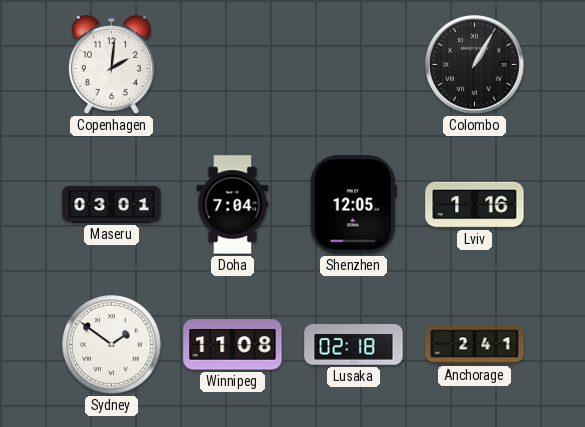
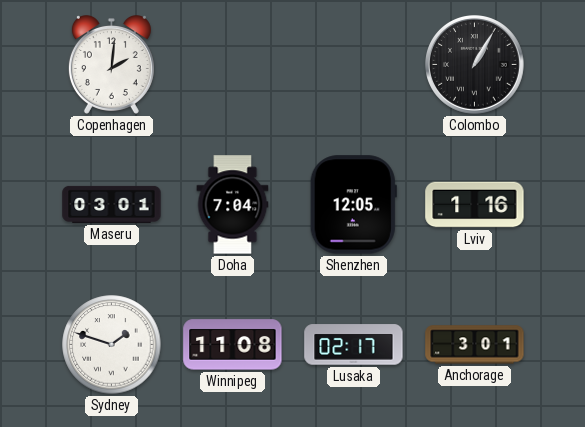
Sydney: 1:51 -> 1:48 (112, 345)
Lusaka: 02:18 -> 02:17 (354, 345)
Anchorage: 2:41 -> 3:01 (475, 345)
